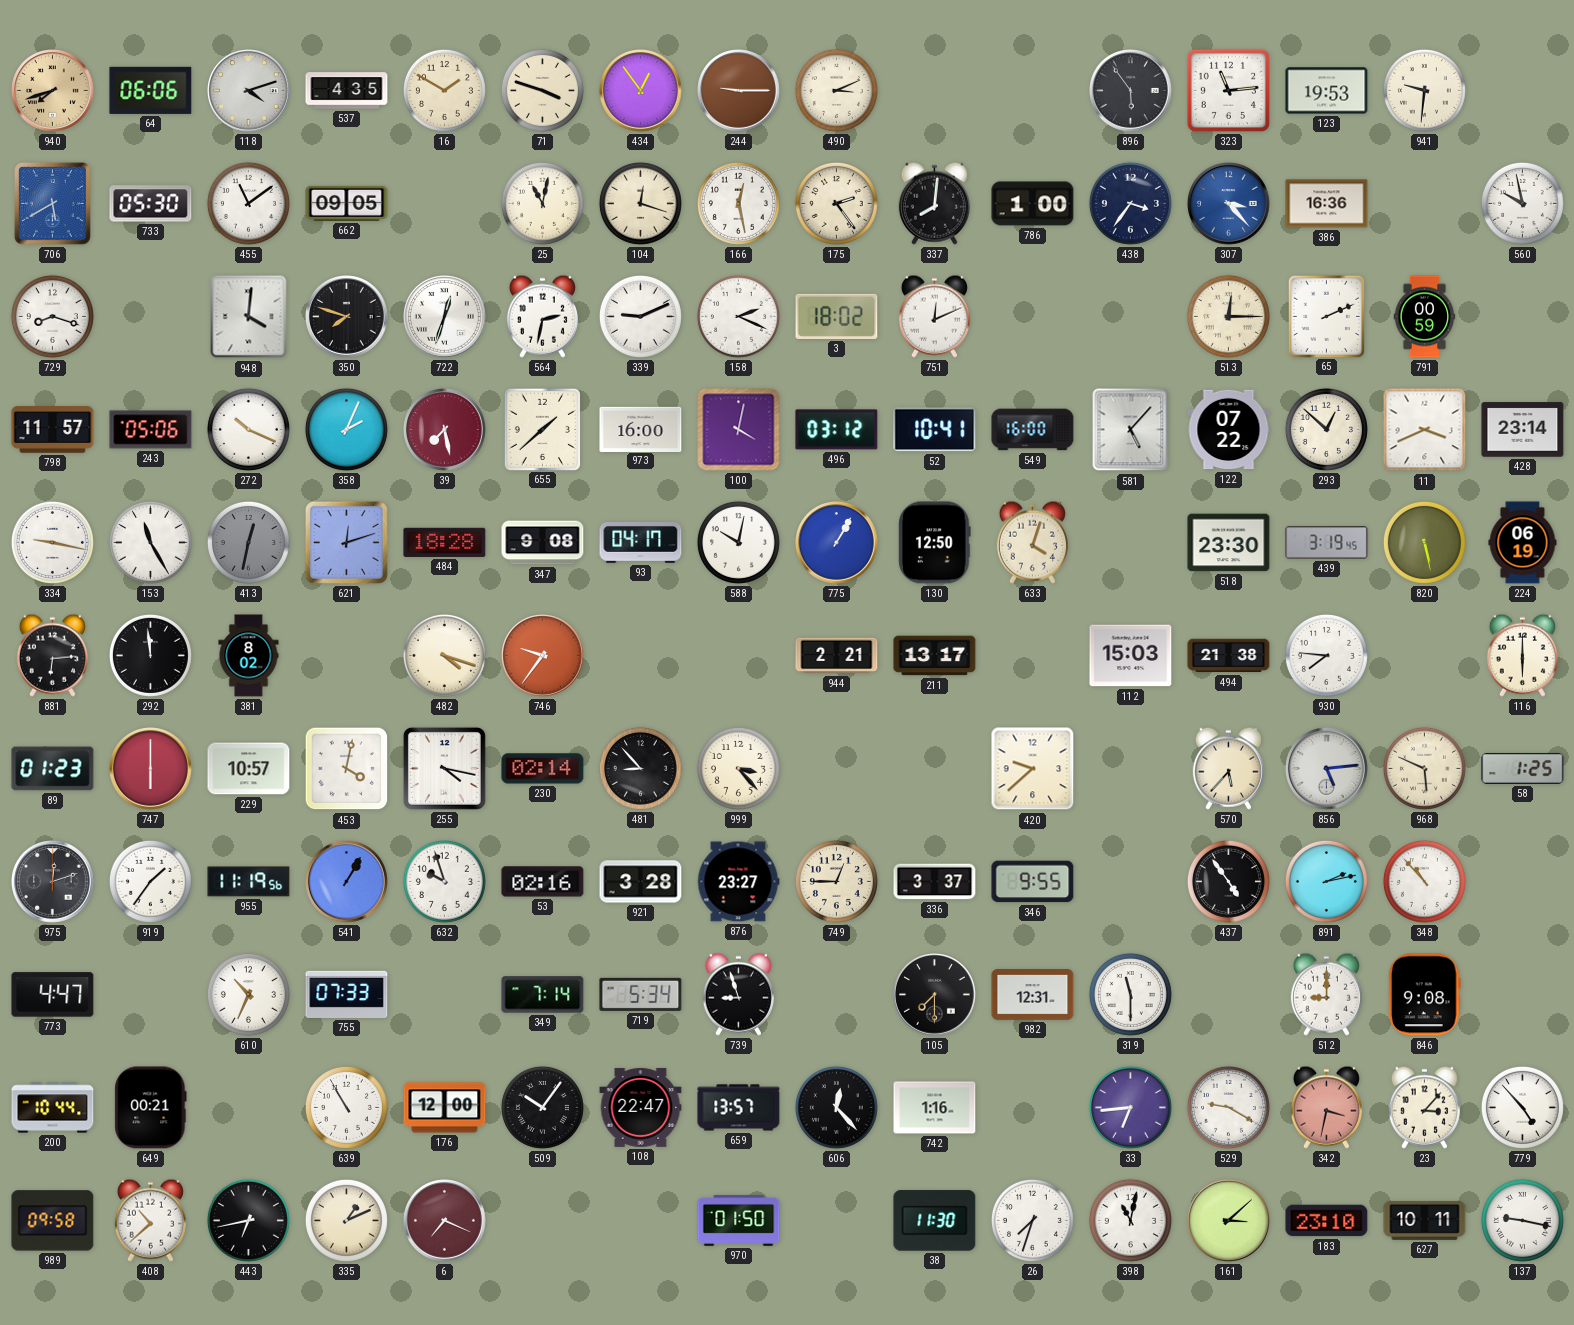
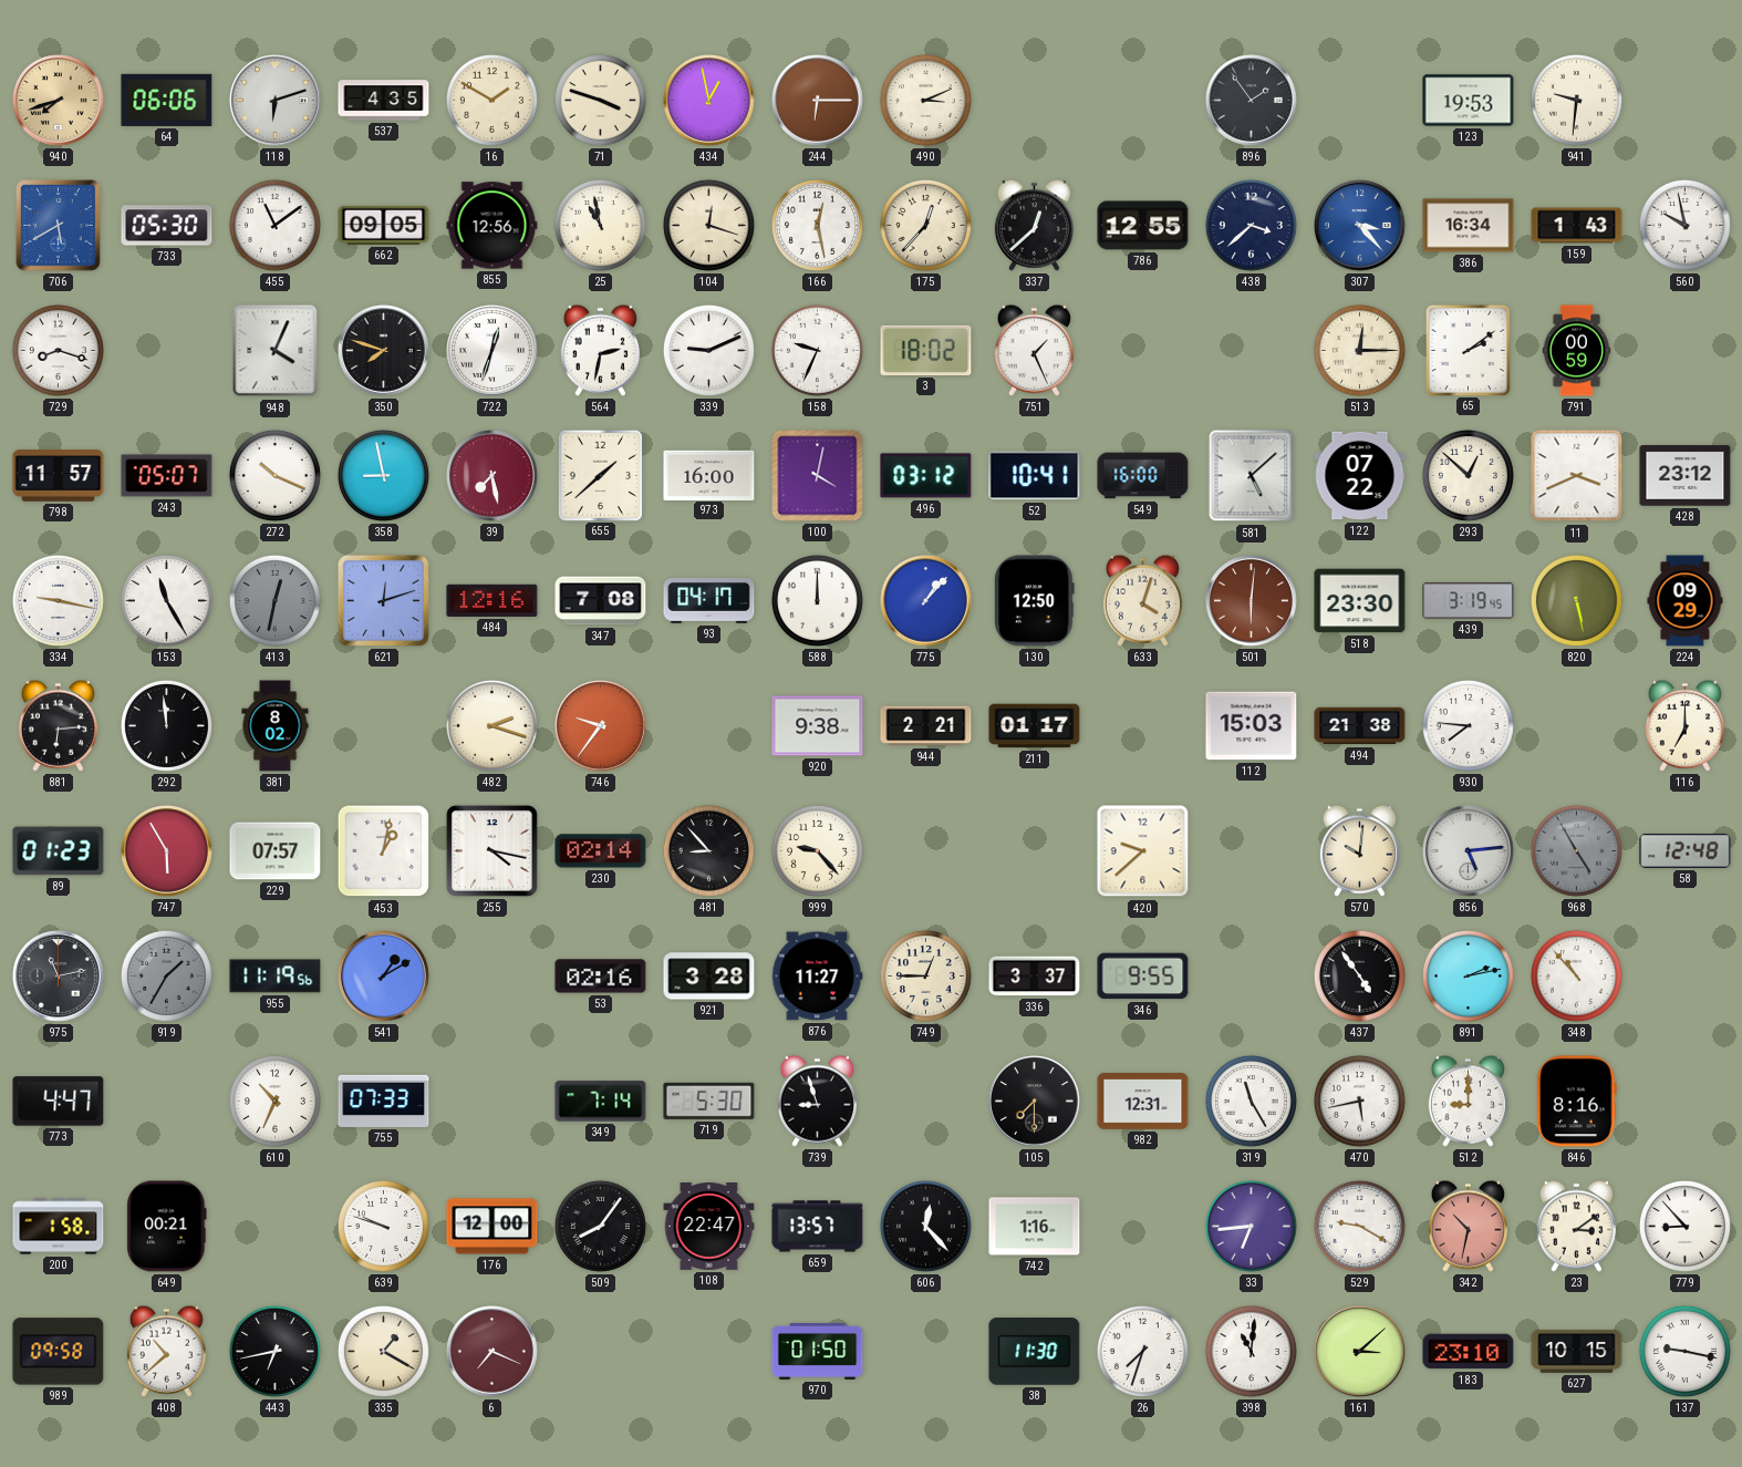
118: 4:12 -> 6:12 (276, 101)
434: 12:54 -> 12:58 (709, 101)
244: 9:15 -> 6:15 (818, 101)
896: 5:54 -> 1:54 (1252, 101)
323: 11:14 -> none (1228, 90)
855: none -> 12:56 (492, 226)
25: 11:02 -> 10:58 (600, 225)
175: 2:24 -> 12:37 (925, 225)
337: 8:01 -> 12:38 (1034, 225)
786: 1:00 -> 12:55 (1143, 226)
438: 3:36 -> 3:38 (1251, 225)
386: 16:36 -> 16:34 (1469, 226)
159: none -> 1:43 (1577, 226)
948: 4:01 -> 4:04 (276, 351)
158: 2:19 -> 9:34 (817, 350)
751: 12:11 -> 1:26 (1034, 350)
65: 2:11 -> 2:09 (1468, 350)
243: 05:06 -> 05:07 (167, 476)
358: 2:04 -> 8:58 (383, 475)
581: 5:07 -> 5:08 (1252, 476)
428: 23:14 -> 23:12 (1686, 476)
484: 18:28 -> 12:16 (492, 600)
347: 9:08 -> 7:08 (601, 601)
588: 10:02 -> 12:00 (817, 600)
775: 1:05 -> 1:07 (926, 601)
501: none -> 6:01 (1252, 601)
224: 06:19 -> 09:29 (1686, 601)
482: 4:18 -> 2:18 (491, 725)
920: none -> 9:38 (818, 726)
211: 13:17 -> 01:17 (1035, 726)
116: 6:00 -> 7:00 (1684, 725)
747: 6:00 -> 5:55 (167, 851)
229: 10:57 -> 07:57 (276, 851)
453: 4:02 -> 1:02 (384, 851)
999: 3:23 -> 9:23 (817, 850)
570: 5:37 -> 10:01 (1359, 850)
968: 5:49 -> 4:55 (1576, 850)
968 dial: cream -> grey (1576, 850)
58: 1:25 -> 12:48 (1686, 850)
975: 12:12 -> 11:13 (59, 977)
919: 1:36 -> 1:35 (166, 975)
919 dial: white -> grey (166, 975)
541: 1:05 -> 1:10 (384, 977)
632: 9:57 -> none (444, 881)
876: 23:27 -> 11:27 (817, 977)
719: 5:34 -> 5:30 (709, 1101)
319: 11:30 -> 11:25 (1251, 1101)
470: none -> 5:43 (1359, 1101)
846: 9:08 -> 8:16 (1576, 1102)
200: 10:44 -> 1:58 (59, 1227)
639: 10:55 -> 9:48 (383, 1226)
509: 10:06 -> 8:06 (600, 1226)
342: 3:32 -> 10:32 (1468, 1226)
23: 3:07 -> 3:09 (1576, 1226)
779: 4:53 -> 8:53 (1684, 1226)
335: 1:11 -> 1:20 (383, 1351)
398: 11:02 -> 11:01 (1251, 1351)
627: 10:11 -> 10:15 (1577, 1351)
